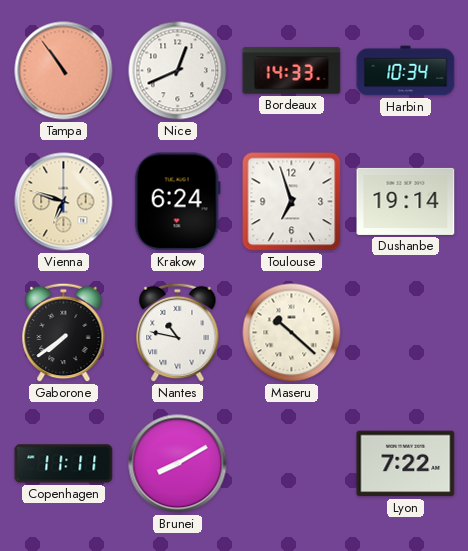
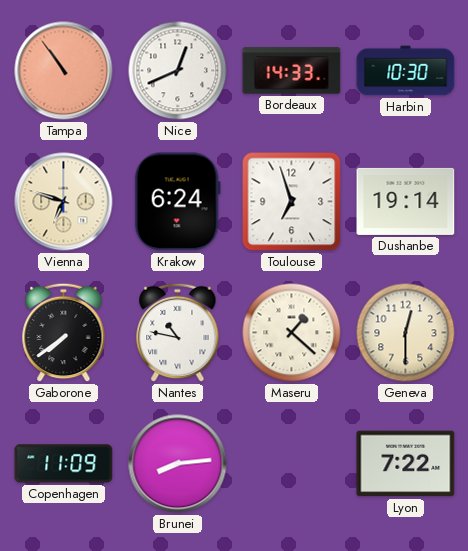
Harbin: 10:34 -> 10:30 (406, 71)
Maseru: 10:22 -> 1:22 (292, 333)
Geneva: none -> 12:30 (406, 333)
Copenhagen: 11:11 -> 11:09 (64, 464)
Brunei: 8:10 -> 8:14 (178, 464)
